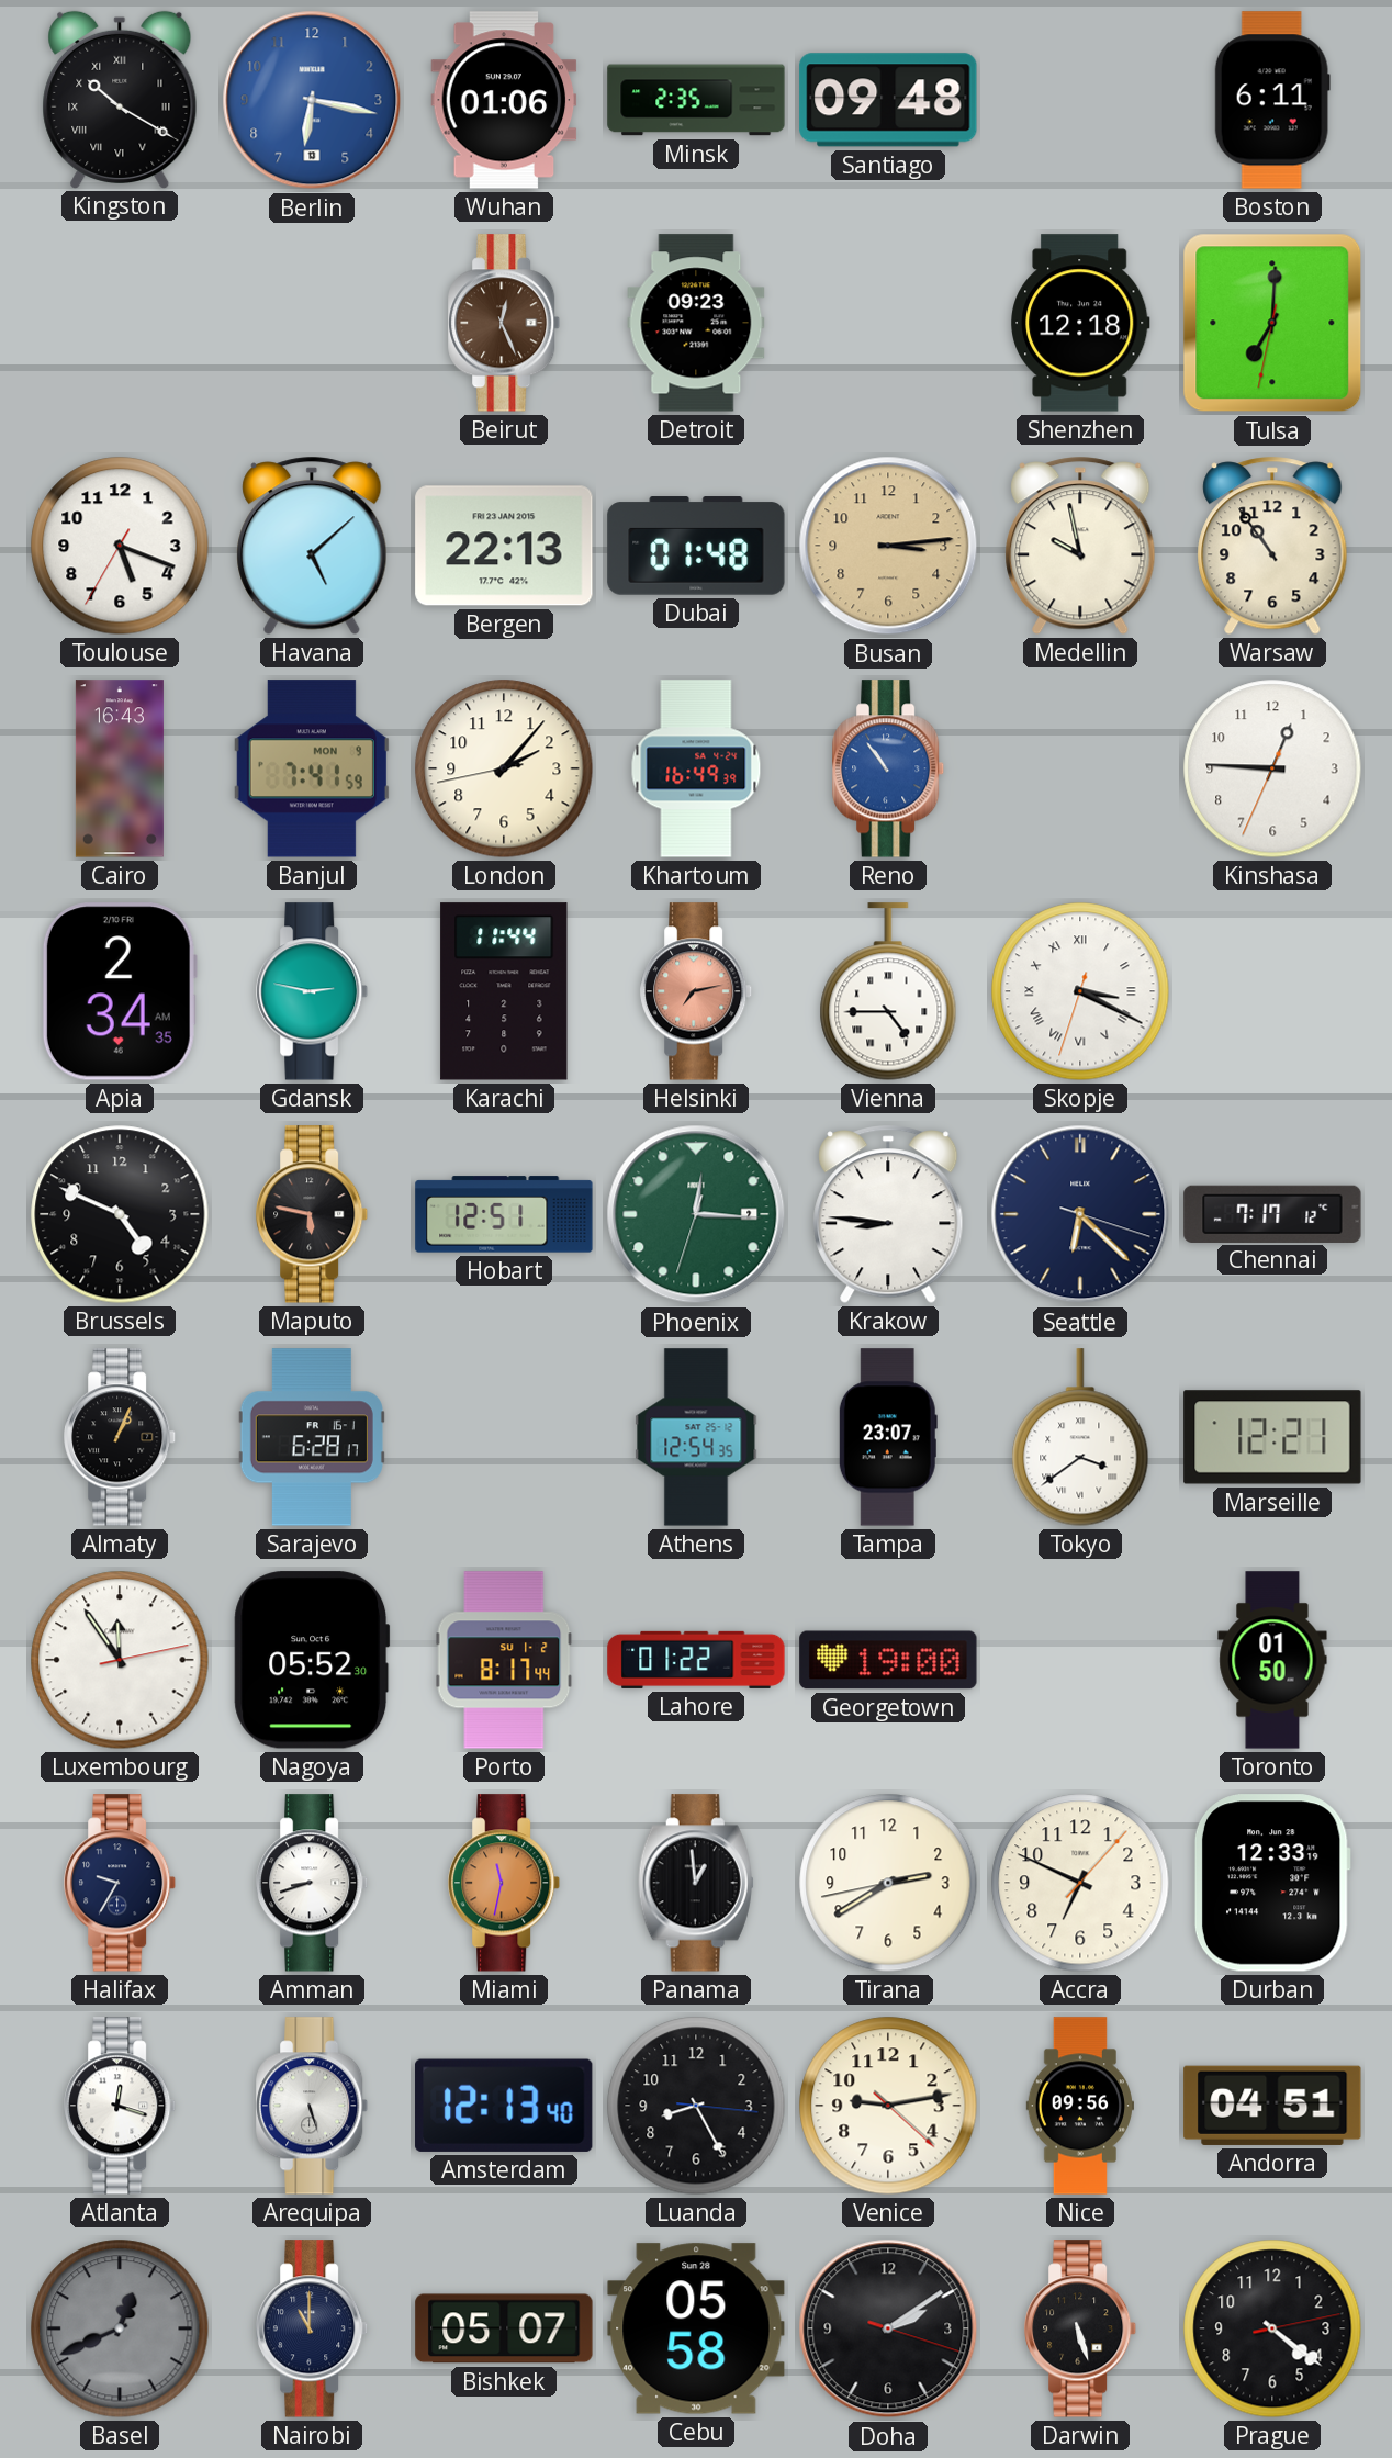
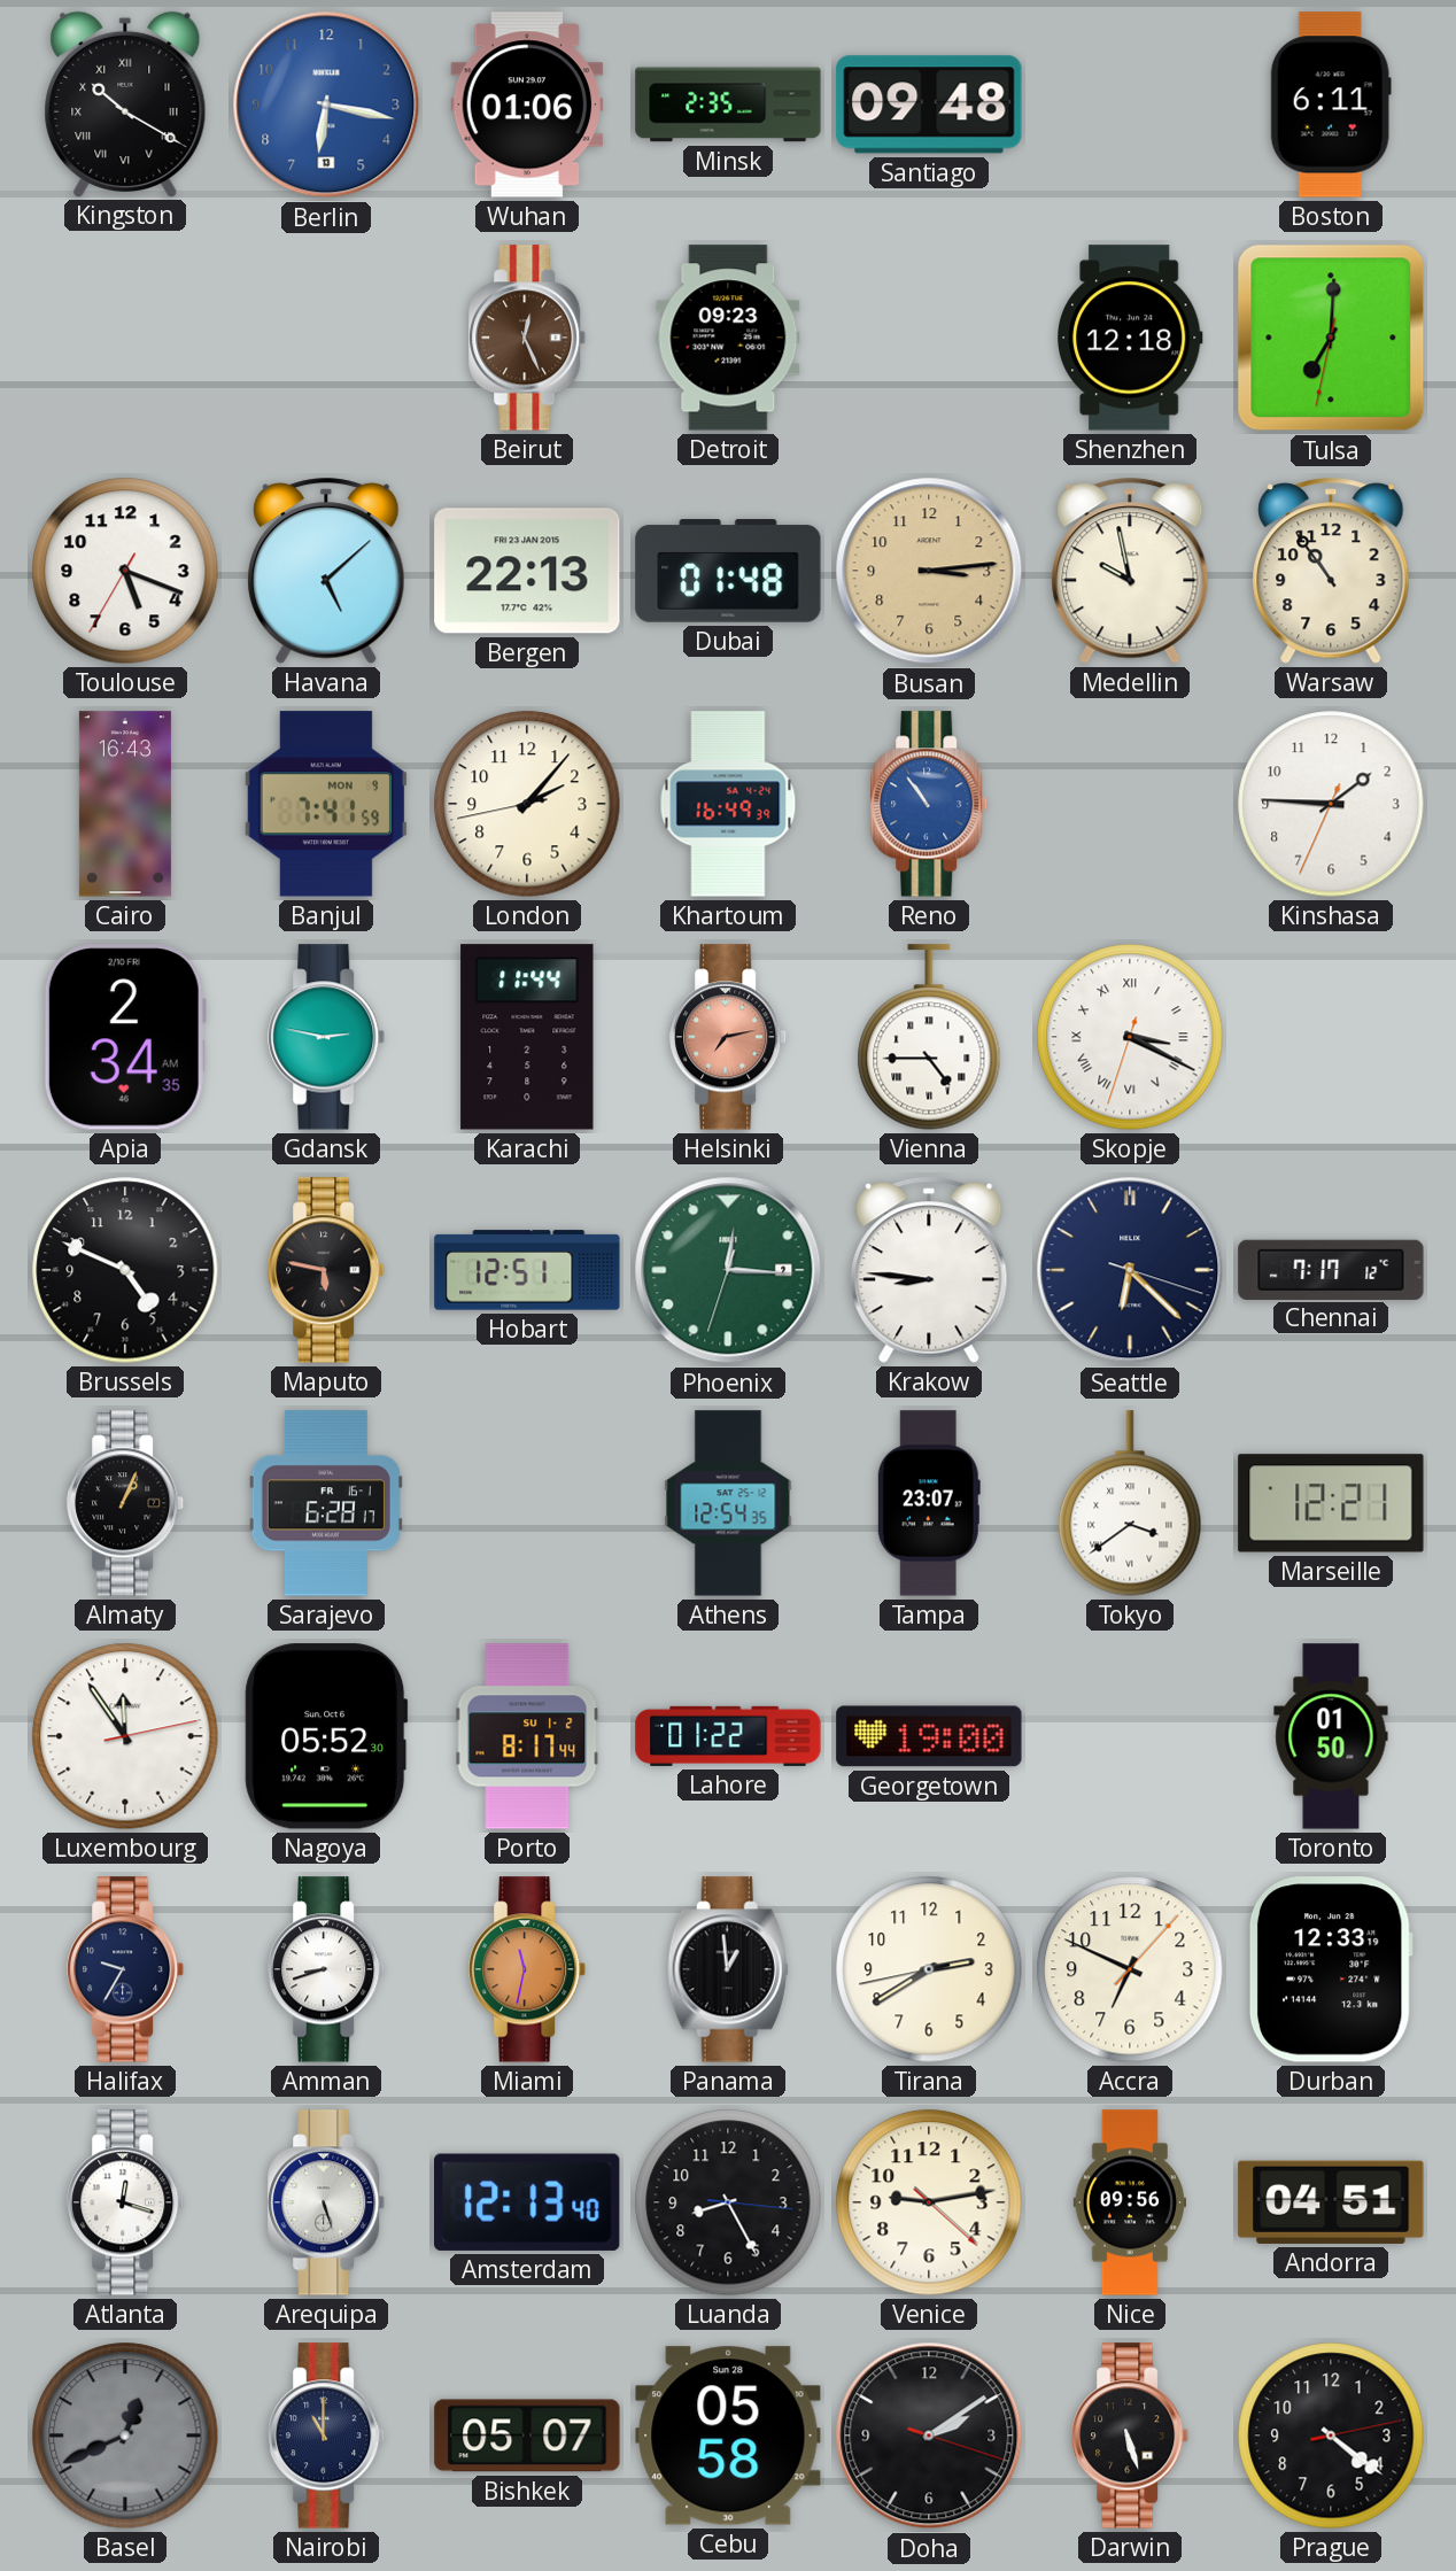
Kinshasa: 12:45 -> 1:45 (1331, 804)
